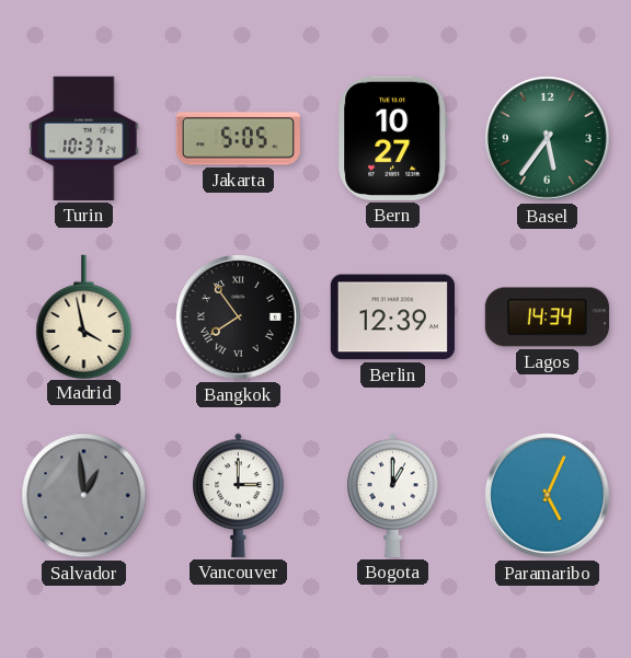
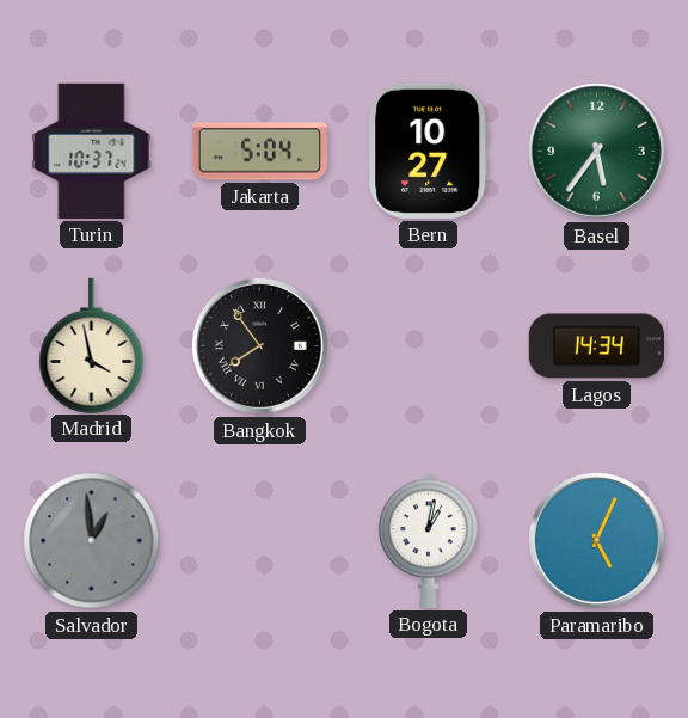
Jakarta: 5:05 -> 5:04 (259, 152)
Berlin: 12:39 -> none (392, 318)
Vancouver: 3:00 -> none (239, 495)
Bogota: 1:00 -> 1:02 (429, 540)
